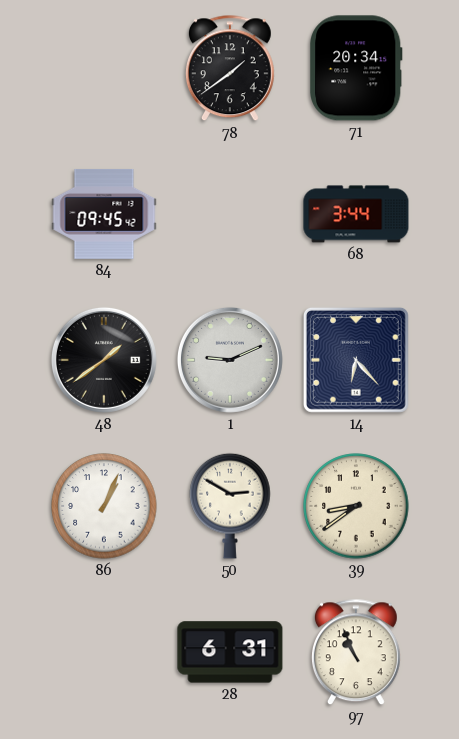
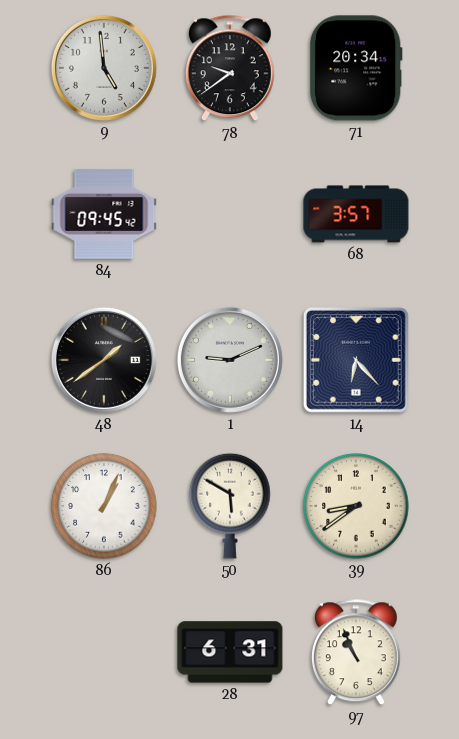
9: none -> 4:59 (104, 68)
78: 1:39 -> 9:39 (230, 69)
68: 3:44 -> 3:57 (356, 214)
50: 2:50 -> 5:50 (230, 506)
